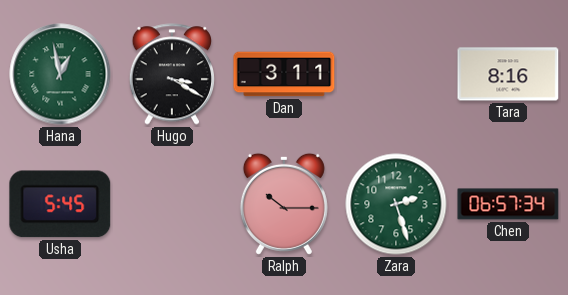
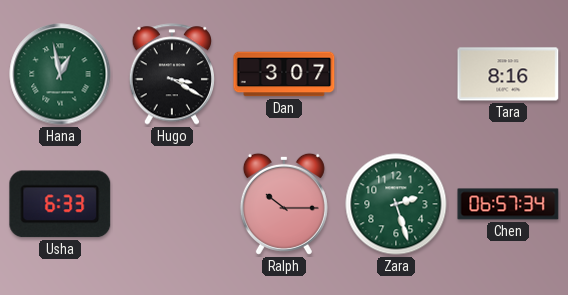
Dan: 3:11 -> 3:07 (284, 74)
Usha: 5:45 -> 6:33 (60, 204)
